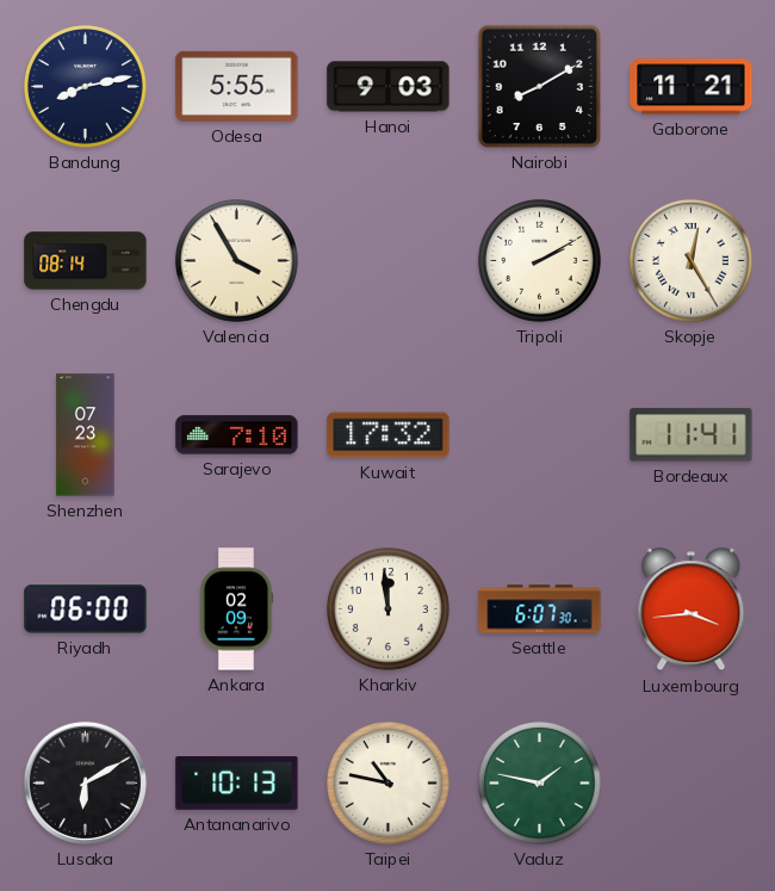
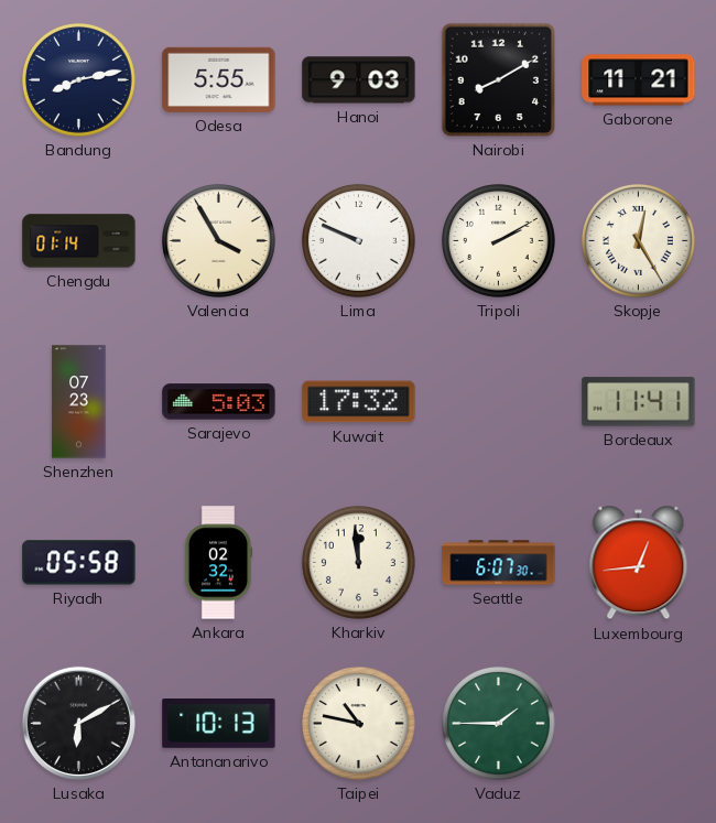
Chengdu: 08:14 -> 01:14 (79, 241)
Lima: none -> 9:49 (359, 241)
Sarajevo: 7:10 -> 5:03 (219, 402)
Riyadh: 06:00 -> 05:58 (79, 563)
Ankara: 02:09 -> 02:32 (218, 563)
Luxembourg: 3:44 -> 12:44 (639, 563)
Vaduz: 1:47 -> 1:45 (499, 724)
